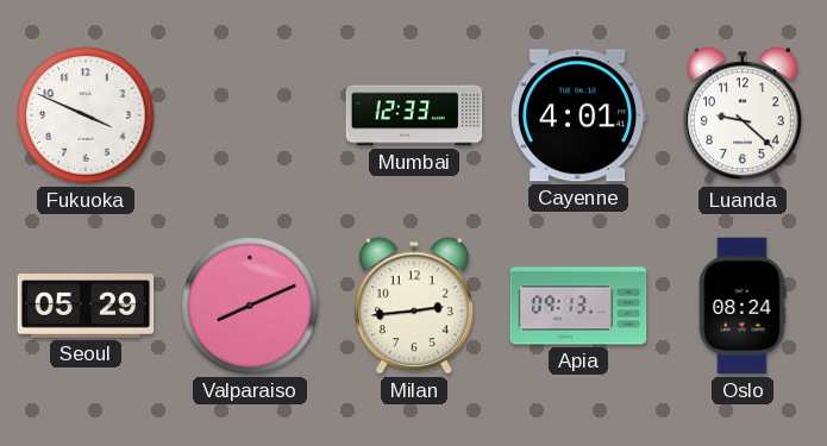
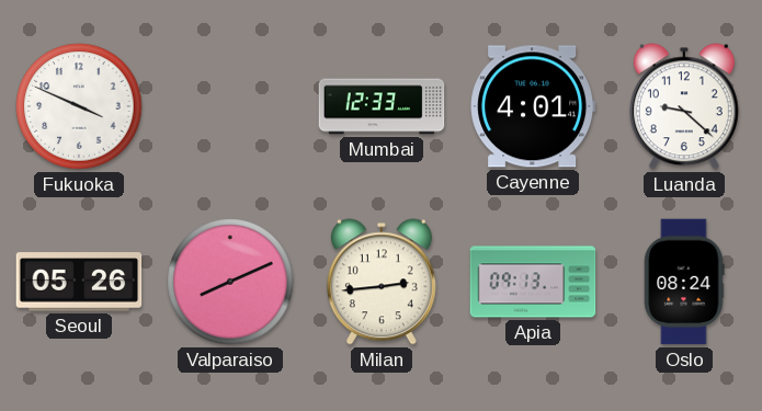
Seoul: 05:29 -> 05:26 (79, 282)
